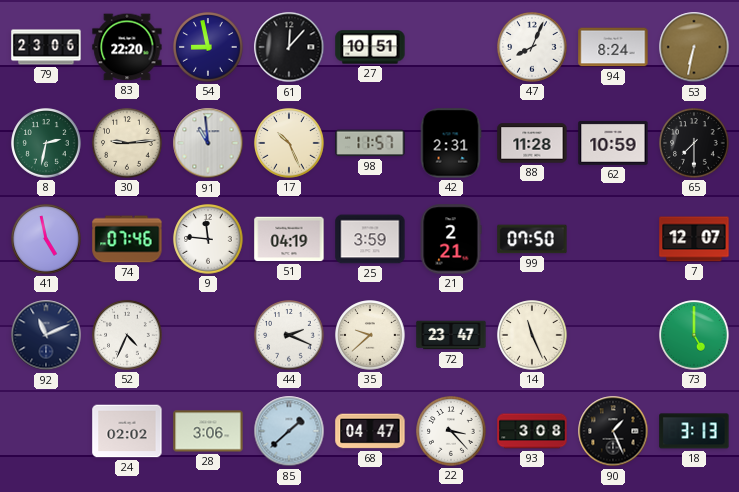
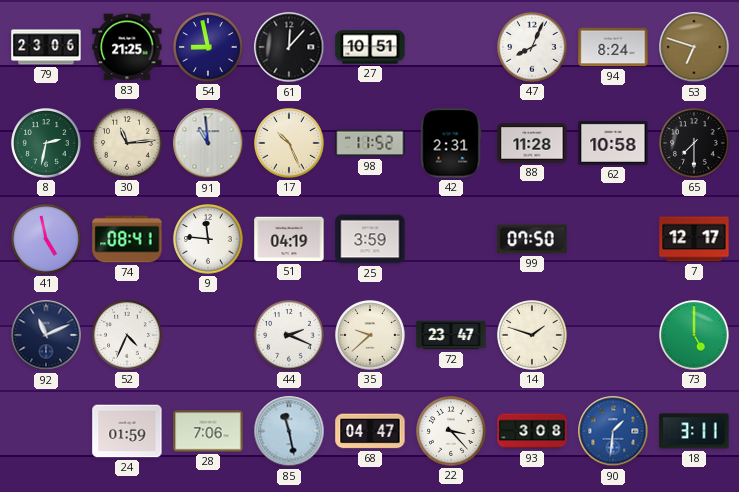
83: 22:20 -> 21:25 (127, 47)
53: 6:32 -> 6:48 (694, 47)
30: 9:14 -> 11:14 (127, 143)
98: 11:57 -> 11:52 (370, 143)
62: 10:59 -> 10:58 (613, 143)
74: 07:46 -> 08:41 (127, 239)
21: 2:21 -> none (451, 239)
7: 12:07 -> 12:17 (694, 239)
14: 11:26 -> 1:48 (532, 335)
24: 02:02 -> 01:59 (127, 431)
28: 3:06 -> 7:06 (208, 431)
85: 1:38 -> 11:28 (289, 431)
90: 1:26 -> 1:31 (613, 431)
90 dial: black -> blue (613, 431)
18: 3:13 -> 3:11 (694, 431)
